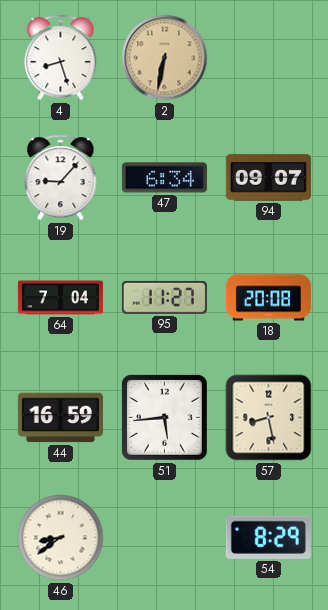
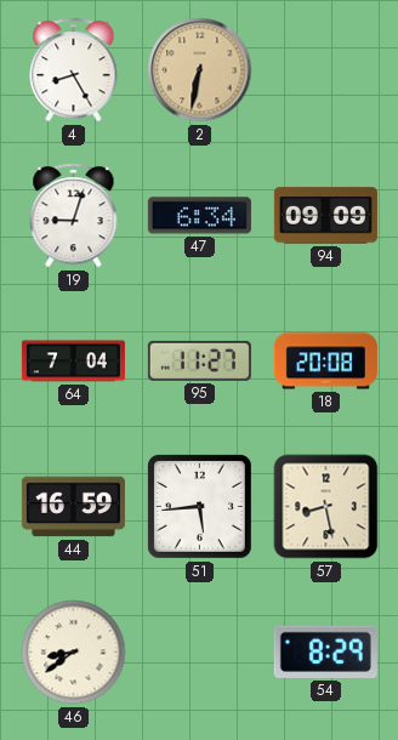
4: 8:27 -> 8:25 (74, 70)
19: 9:07 -> 9:03 (74, 216)
94: 09:07 -> 09:09 (325, 216)
